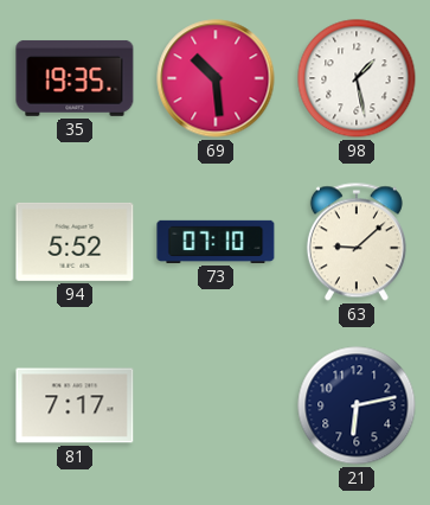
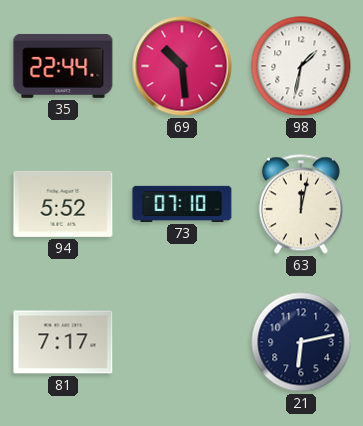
35: 19:35 -> 22:44 (63, 66)
98: 1:28 -> 1:32 (301, 66)
63: 9:08 -> 12:02 (301, 204)
